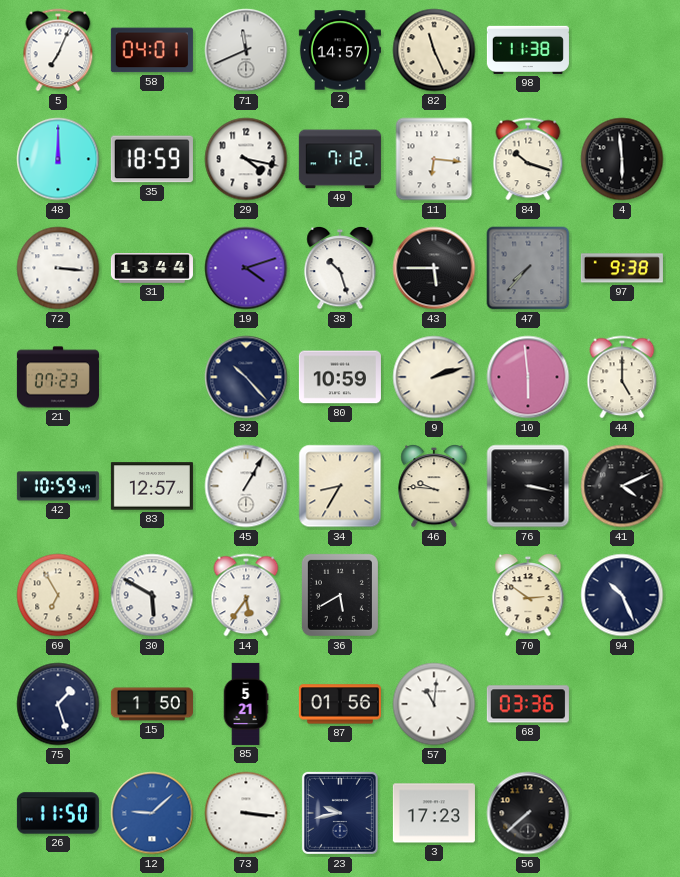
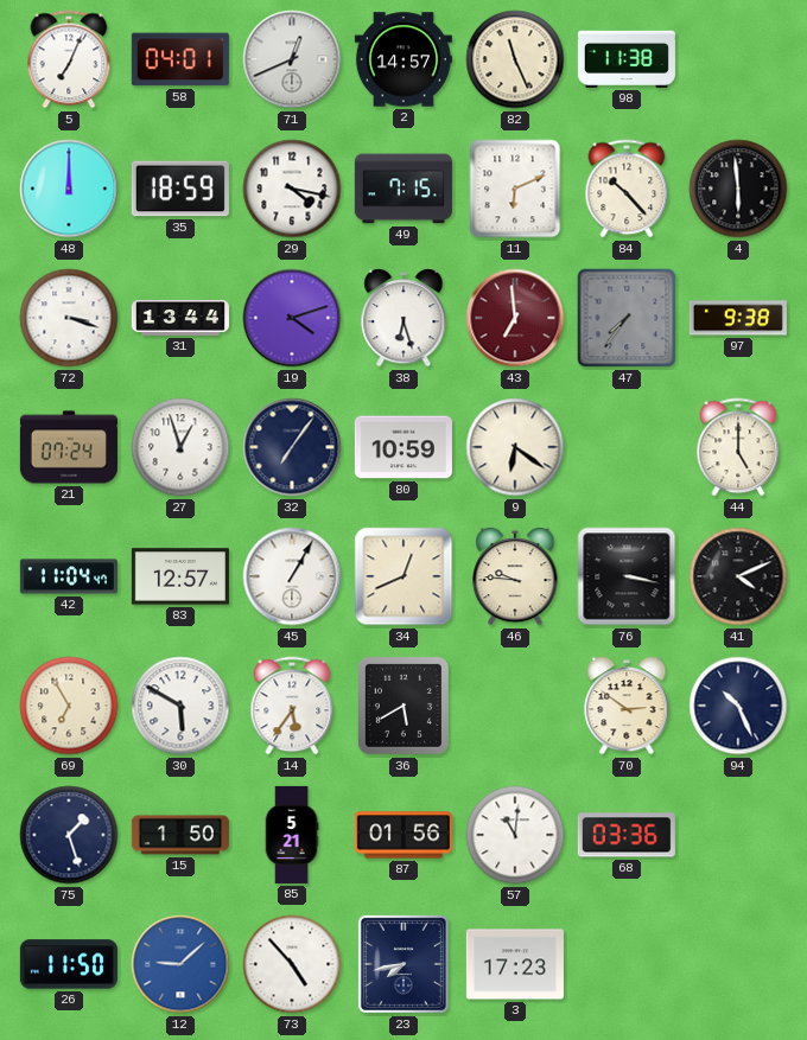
71: 11:41 -> 12:41 (292, 59)
49: 7:12 -> 7:15 (403, 189)
11: 6:16 -> 6:11 (515, 189)
84: 10:18 -> 10:23 (627, 189)
72: 3:16 -> 3:18 (69, 318)
38: 10:27 -> 6:27 (403, 318)
43: 5:45 -> 6:59 (515, 318)
43 dial: black -> burgundy (515, 318)
47: 7:37 -> 7:36 (627, 318)
21: 07:23 -> 07:24 (69, 447)
27: none -> 12:57 (180, 447)
32: 10:23 -> 7:06 (292, 447)
9: 2:12 -> 6:21 (515, 447)
10: 5:59 -> none (528, 377)
42: 10:59 -> 11:04 (69, 576)
34: 8:35 -> 12:41 (403, 576)
73: 3:16 -> 4:53 (292, 964)
23: 9:43 -> 7:43 (403, 964)
56: 7:38 -> none (528, 813)
